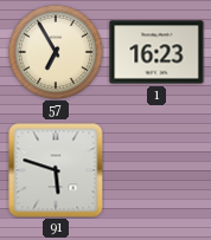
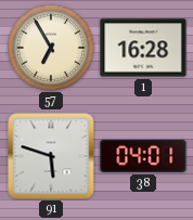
1: 16:23 -> 16:28 (143, 48)
38: none -> 04:01 (143, 156)
